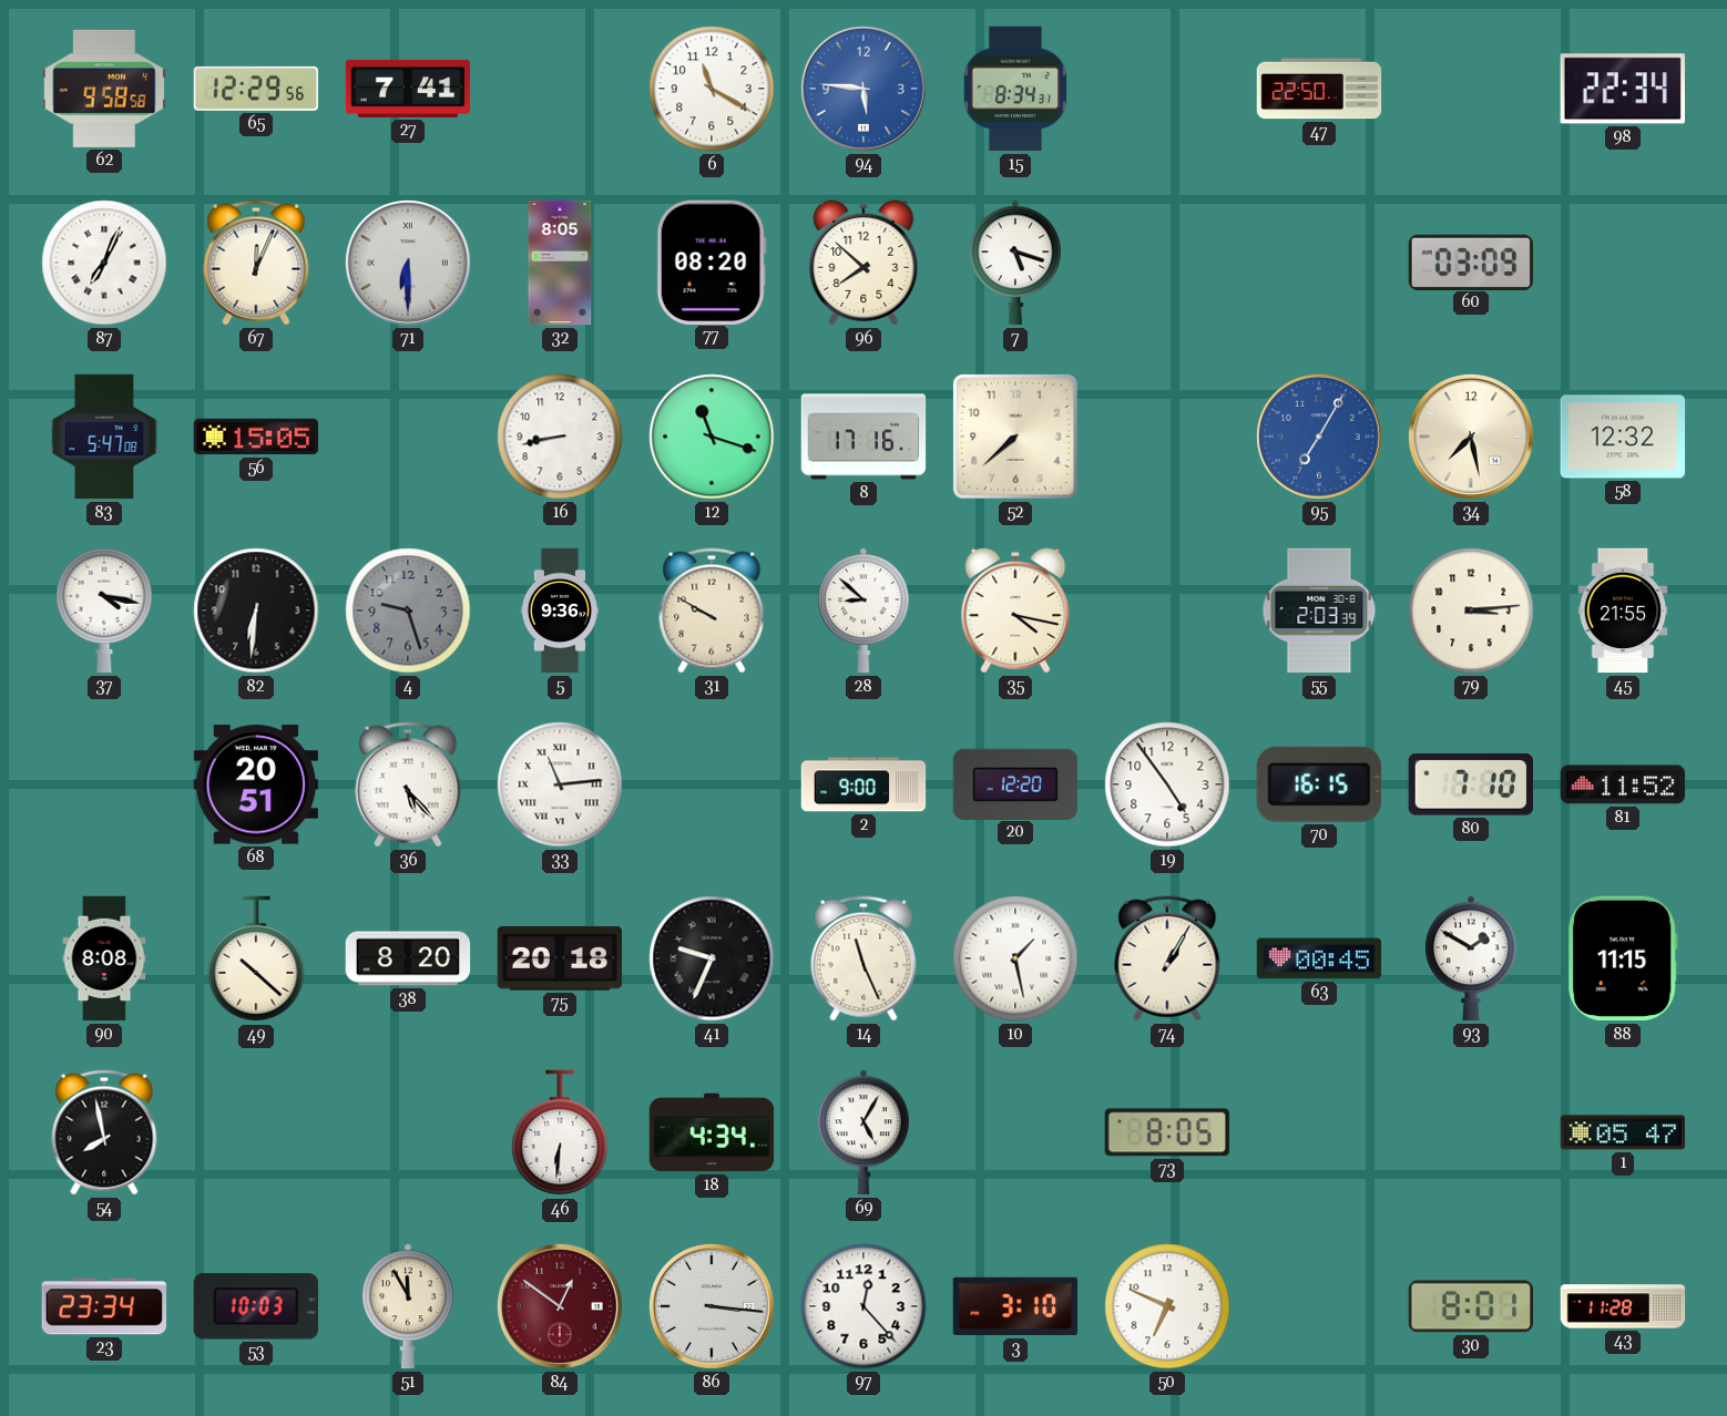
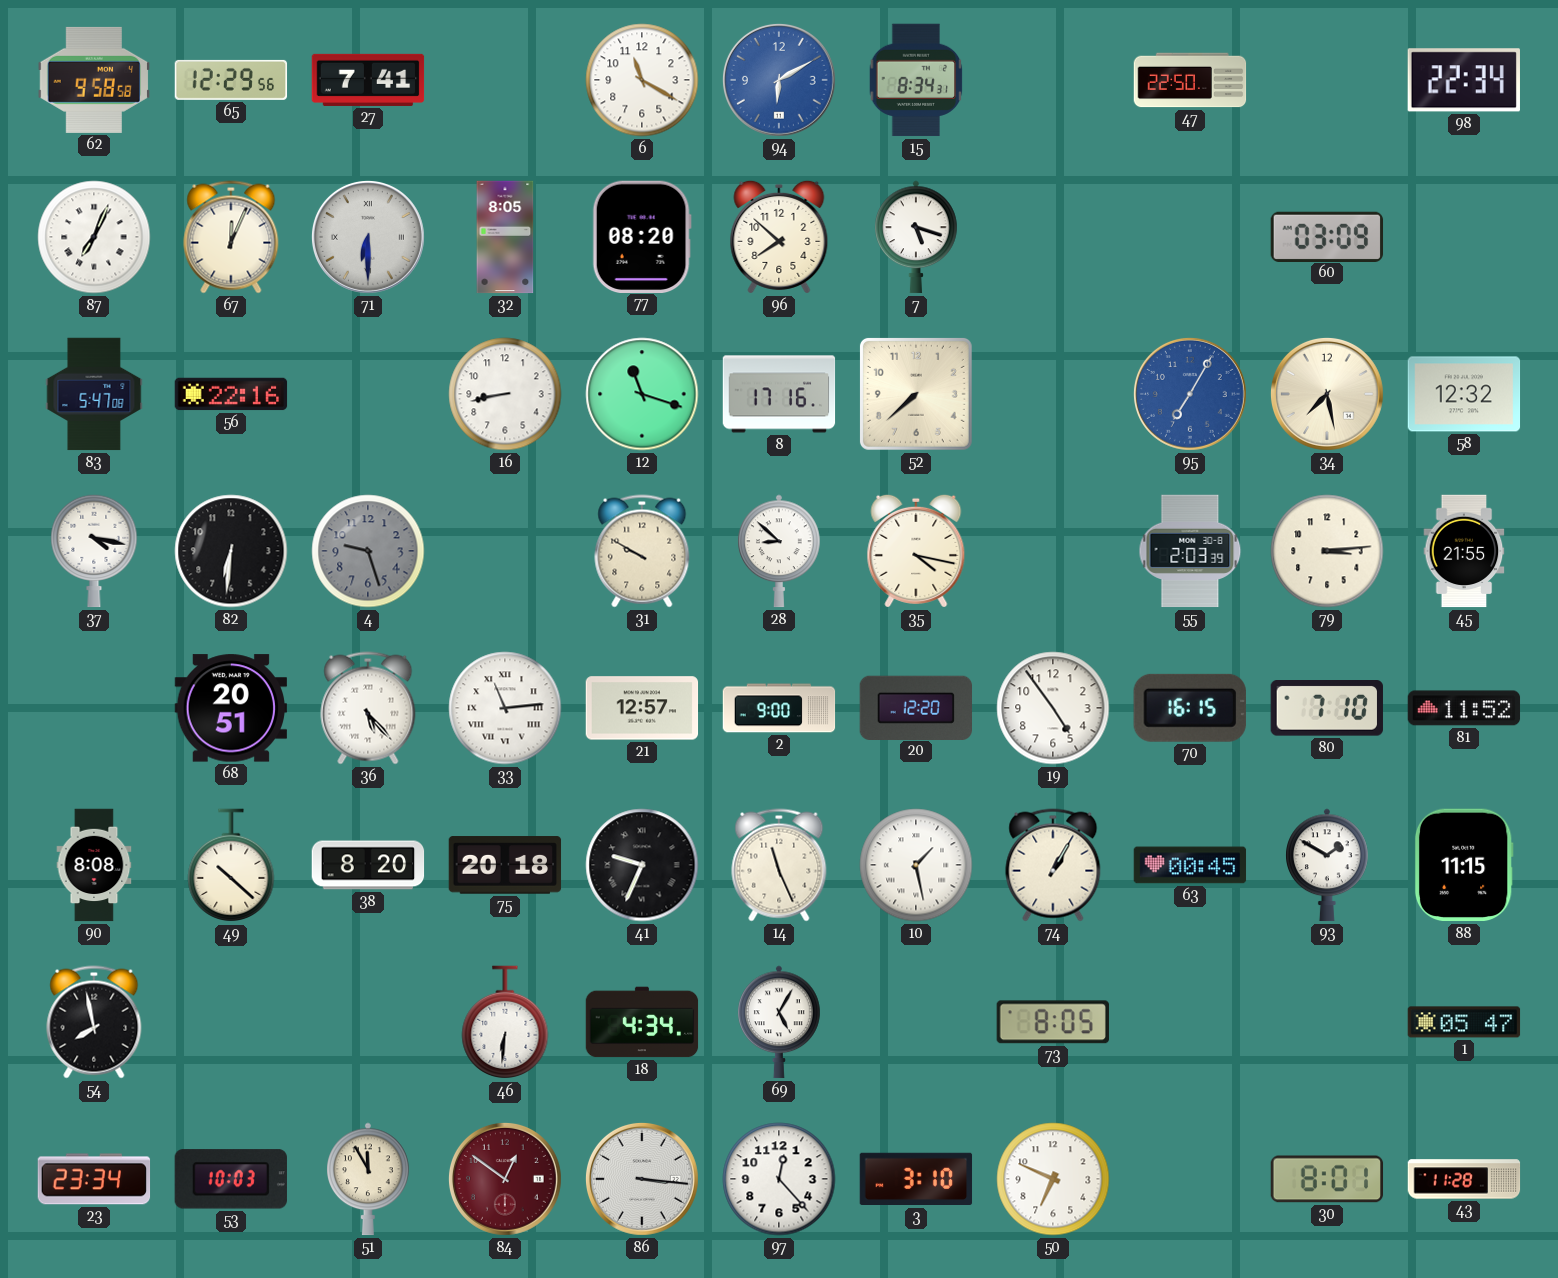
94: 5:46 -> 6:10 (779, 80)
56: 15:05 -> 22:16 (231, 394)
5: 9:36 -> none (560, 610)
21: none -> 12:57 (642, 708)
